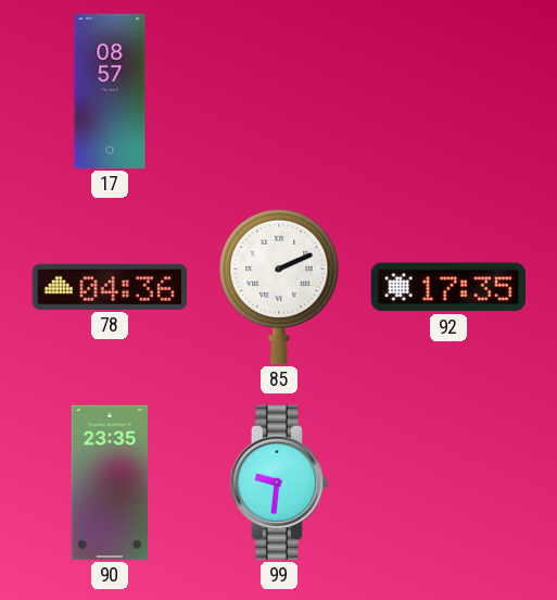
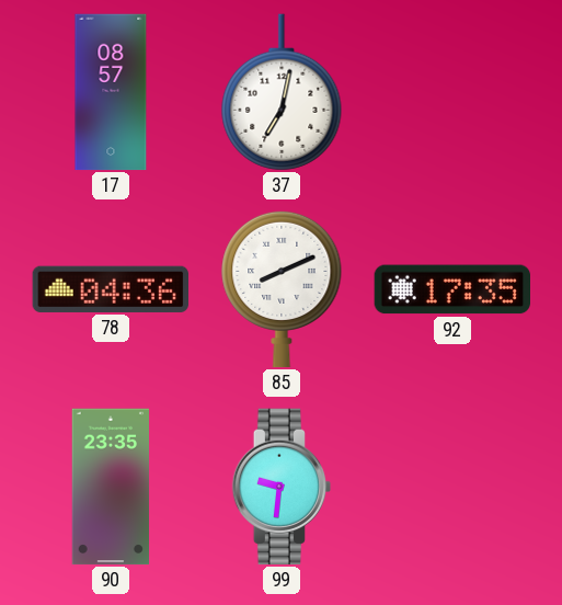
37: none -> 7:02 (282, 92)
85: 2:11 -> 8:11 (282, 289)
